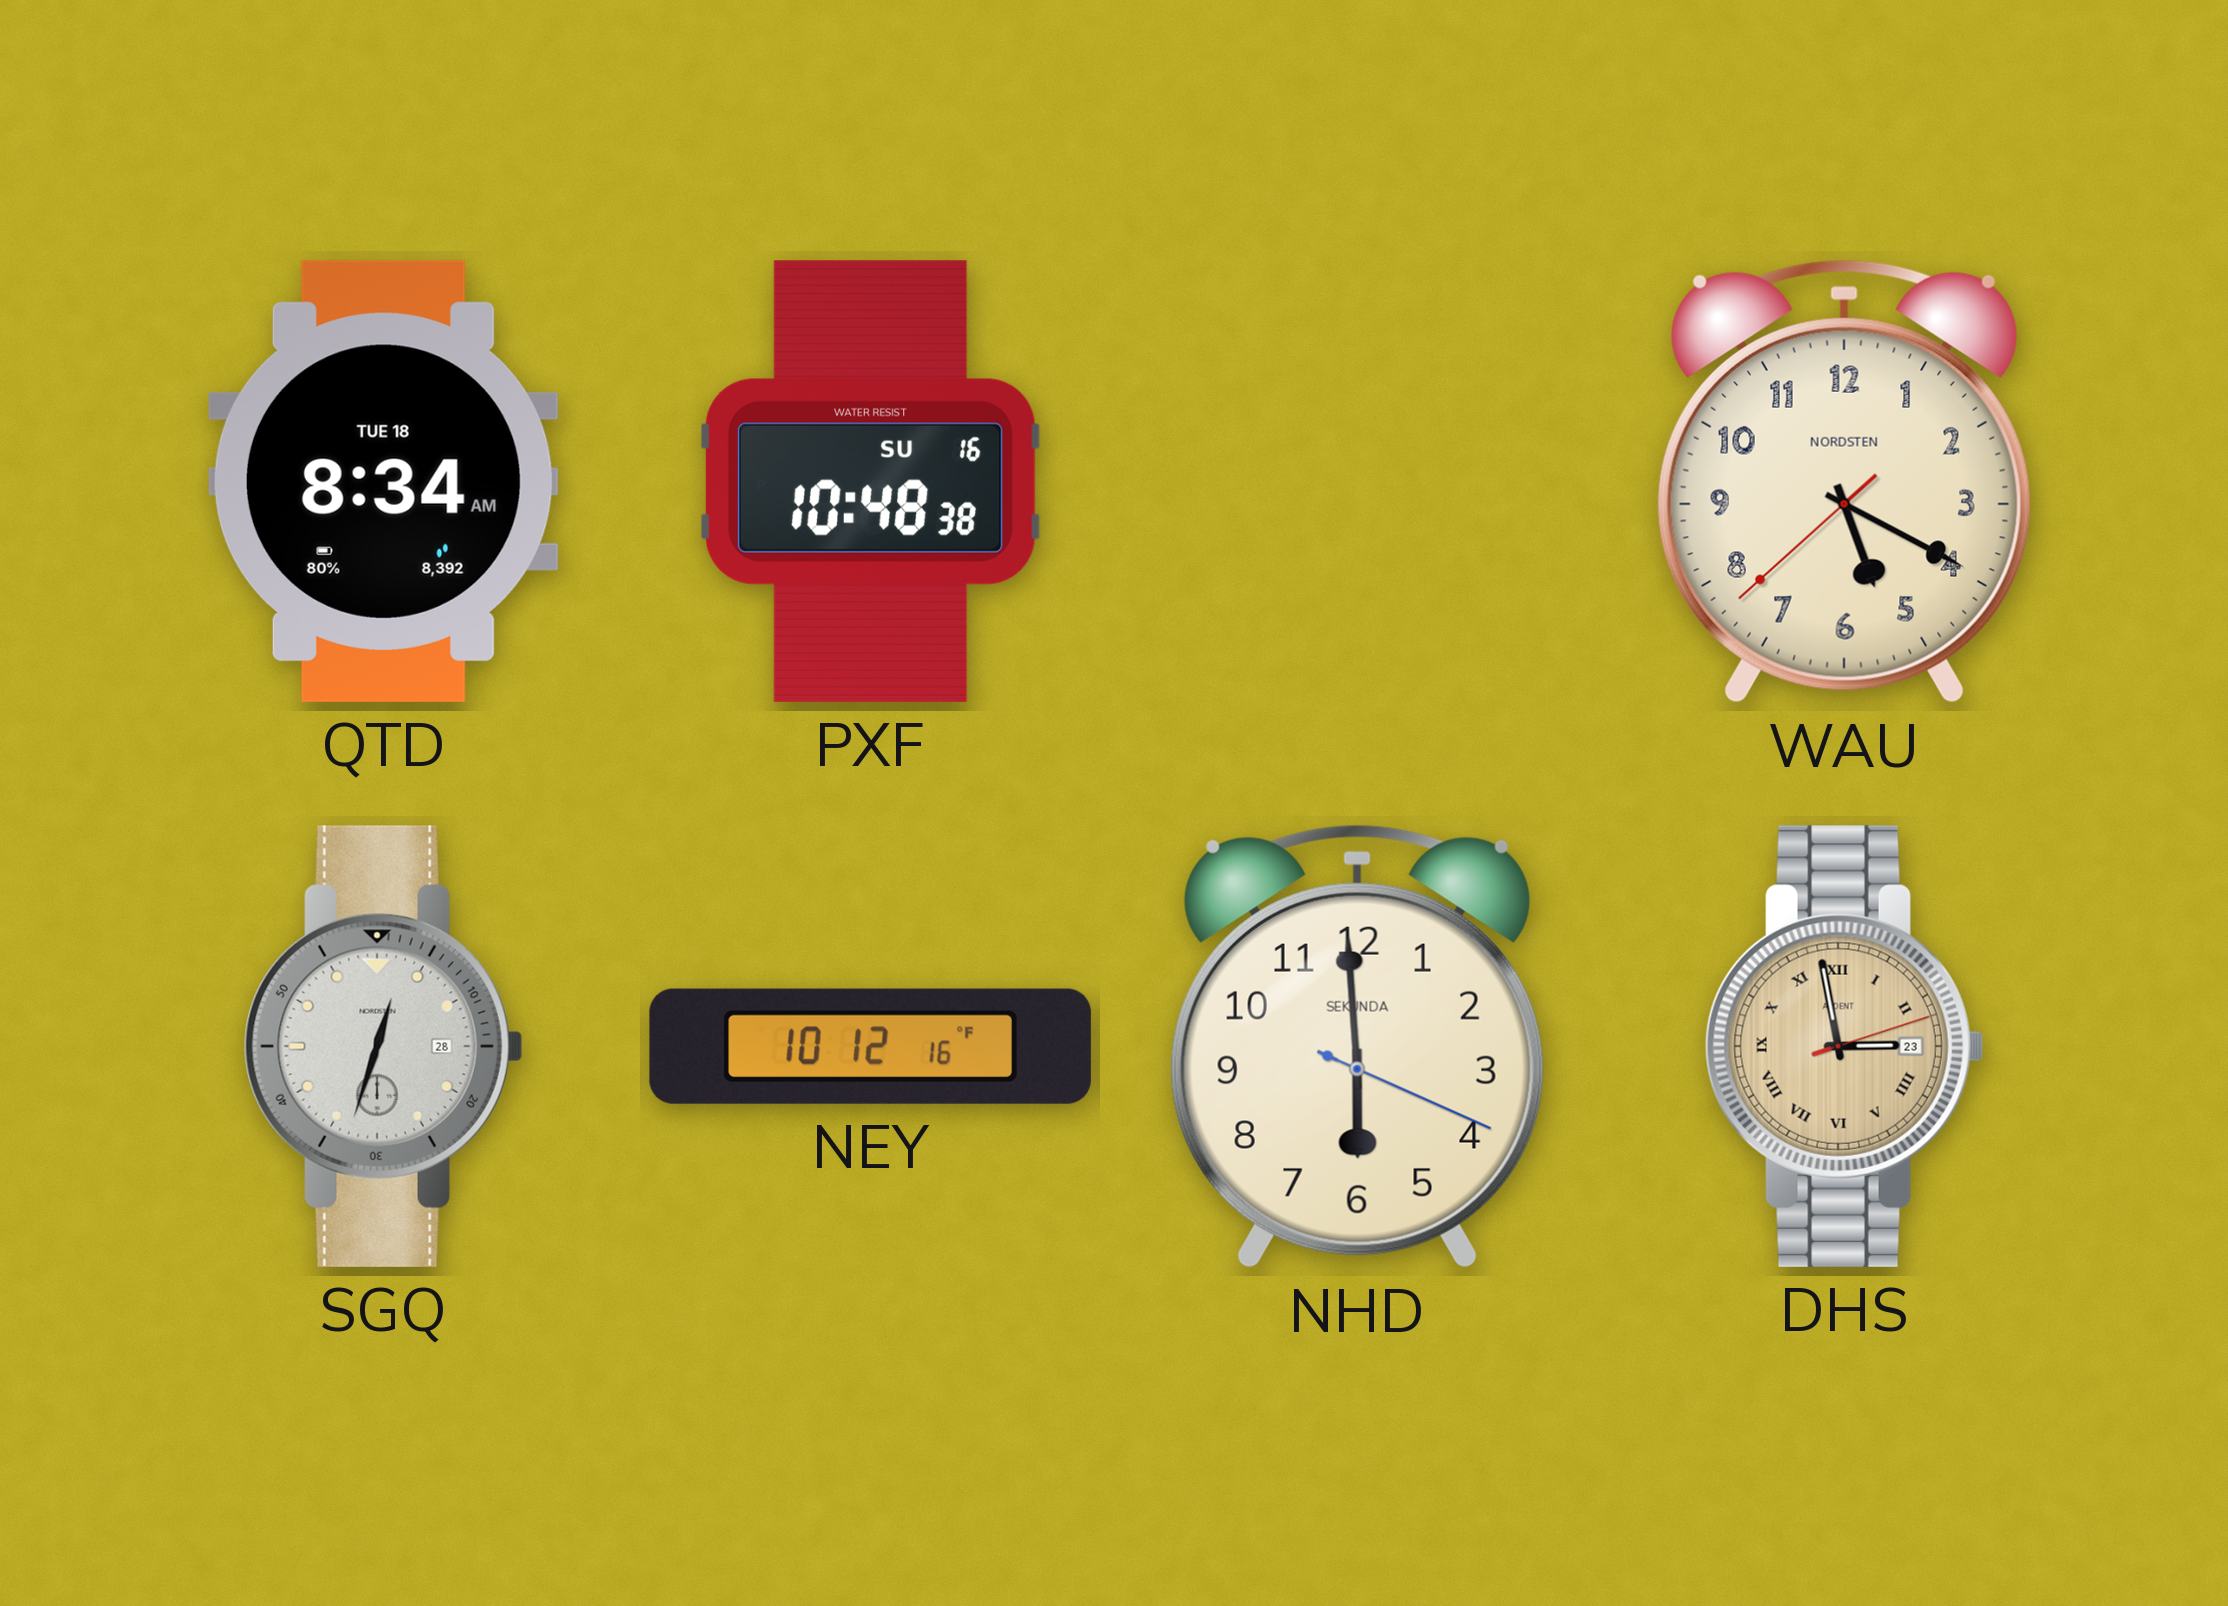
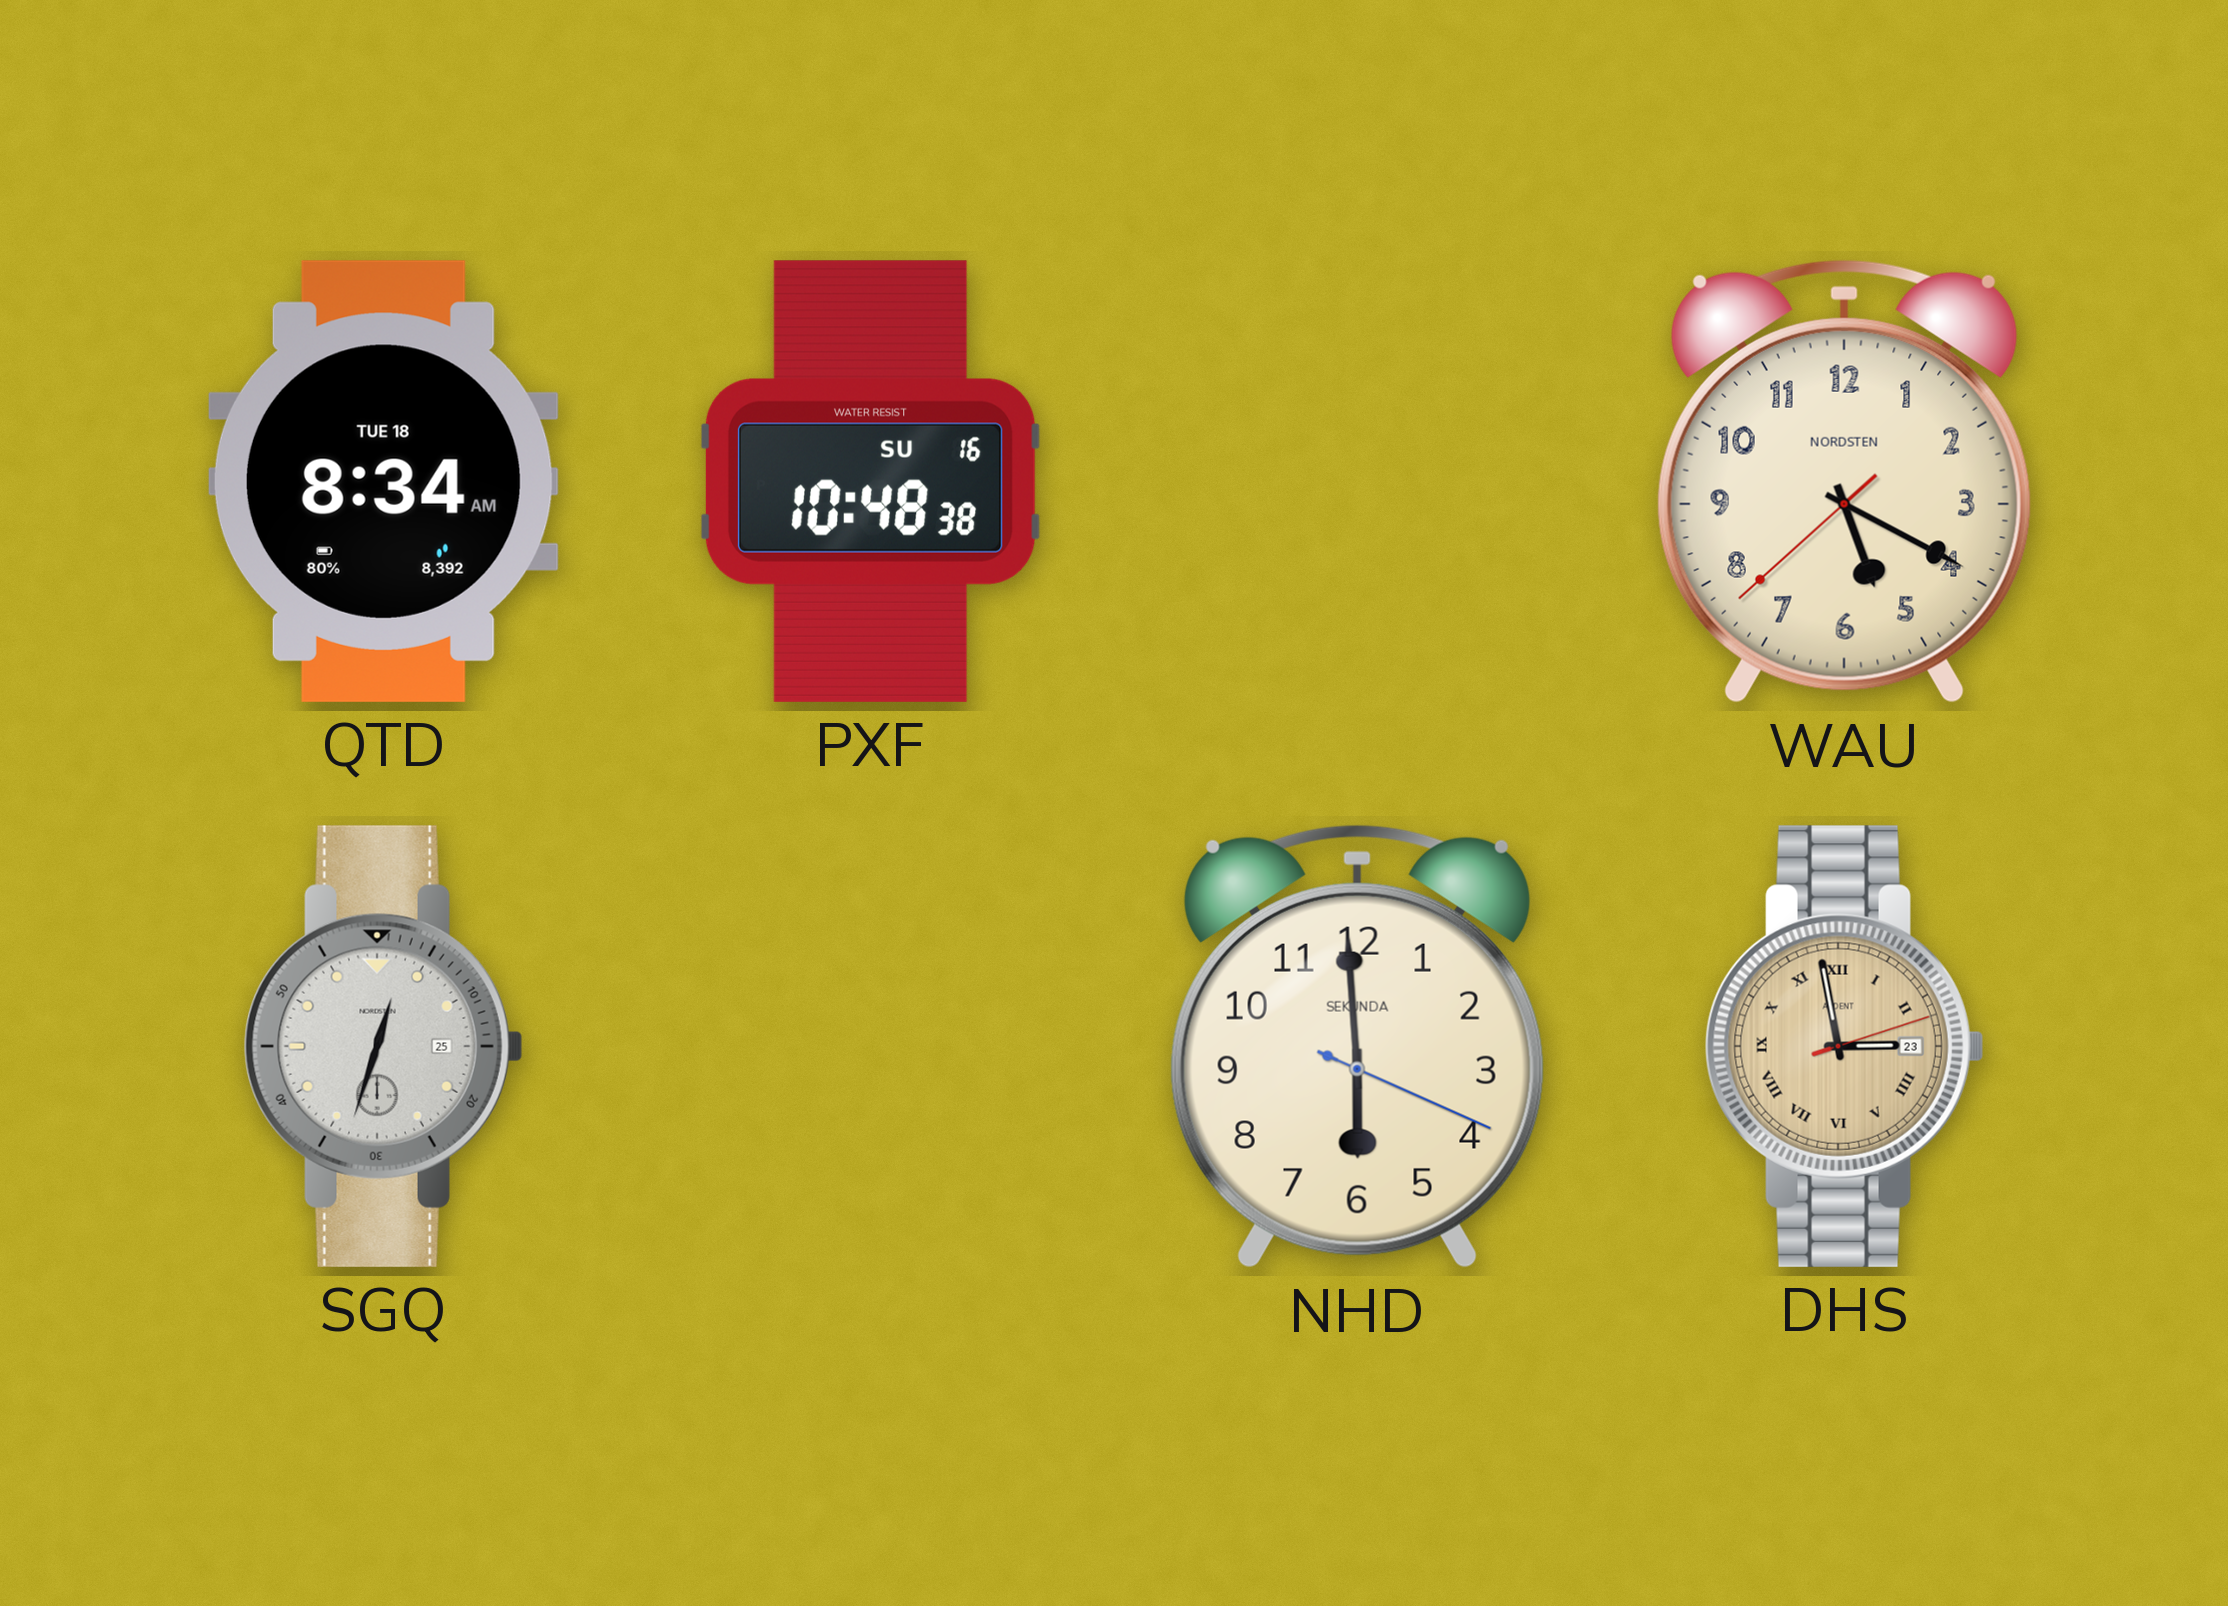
SGQ date: 28 -> 25 (383, 1046)
NEY: 10:12 -> none (870, 1046)
